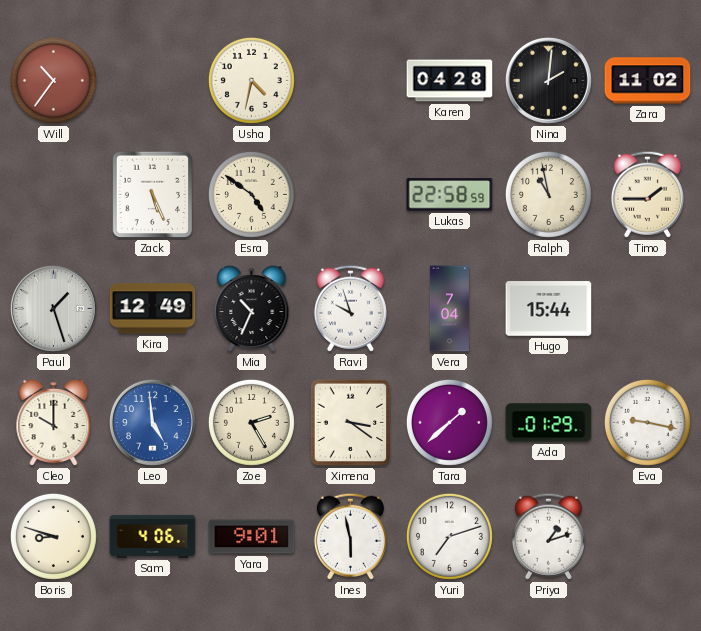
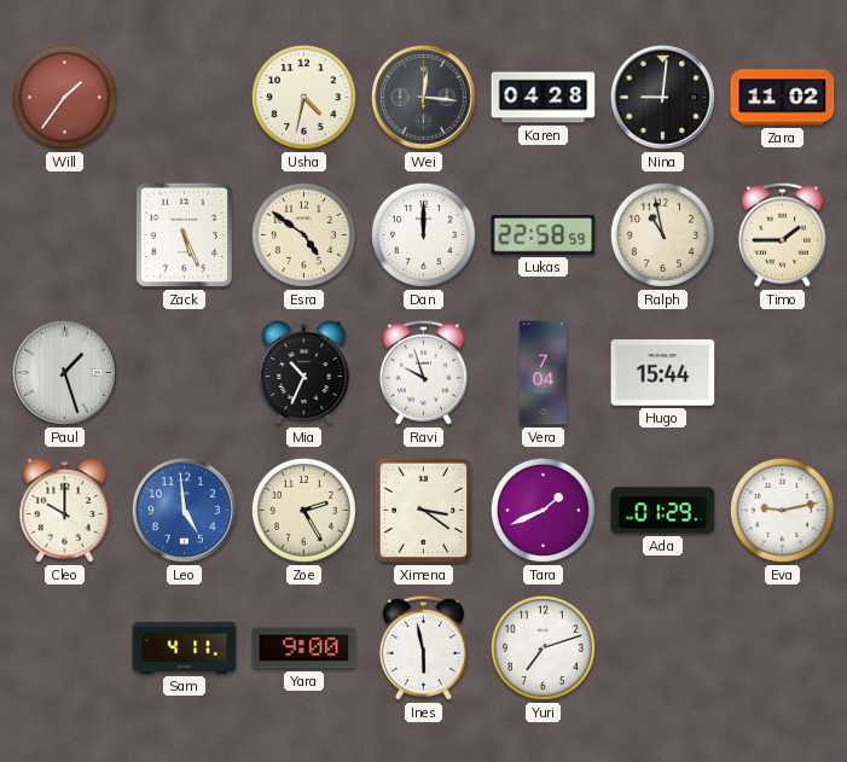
Will: 10:36 -> 1:36 (64, 97)
Wei: none -> 12:16 (423, 97)
Nina: 2:01 -> 9:01 (662, 97)
Dan: none -> 12:00 (423, 234)
Kira: 12:49 -> none (153, 309)
Tara: 1:38 -> 1:41 (543, 510)
Eva: 9:17 -> 9:13 (782, 510)
Boris: 8:48 -> none (53, 536)
Sam: 4:06 -> 4:11 (185, 647)
Yara: 9:01 -> 9:00 (304, 648)
Priya: 1:12 -> none (548, 536)
